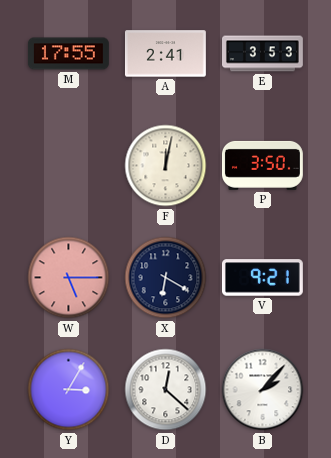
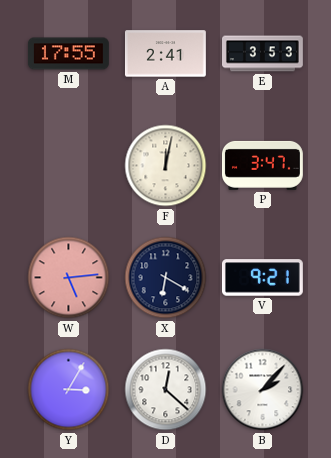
P: 3:50 -> 3:47 (263, 165)
W: 5:15 -> 5:14 (69, 278)
